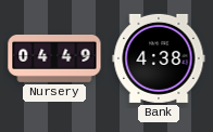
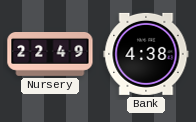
Nursery: 04:49 -> 22:49 (50, 55)
